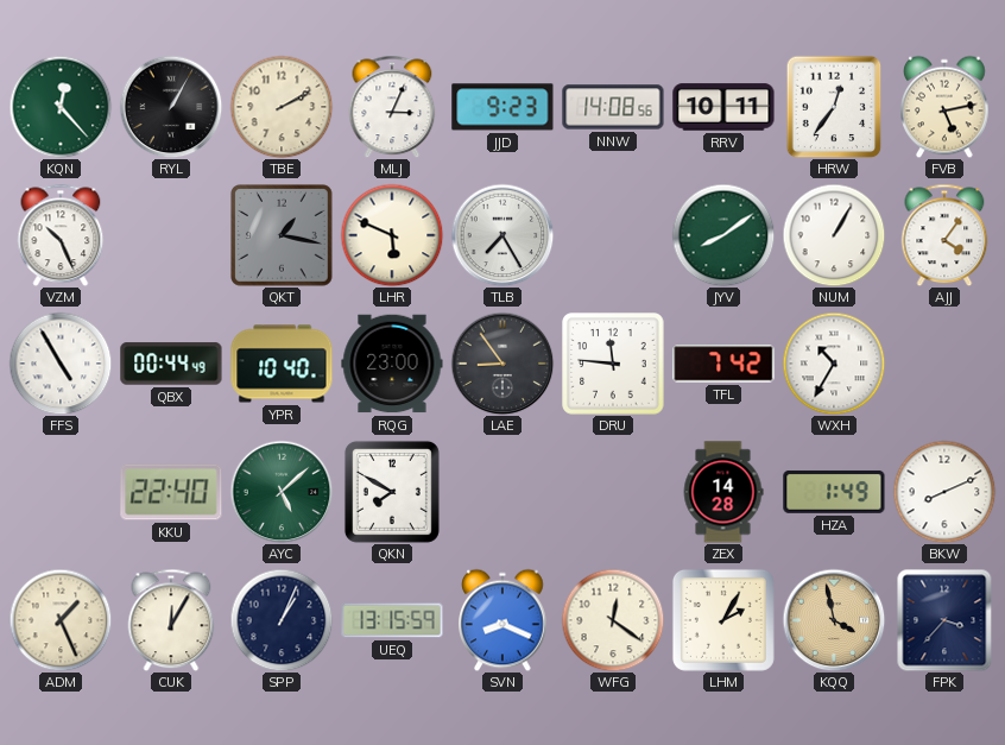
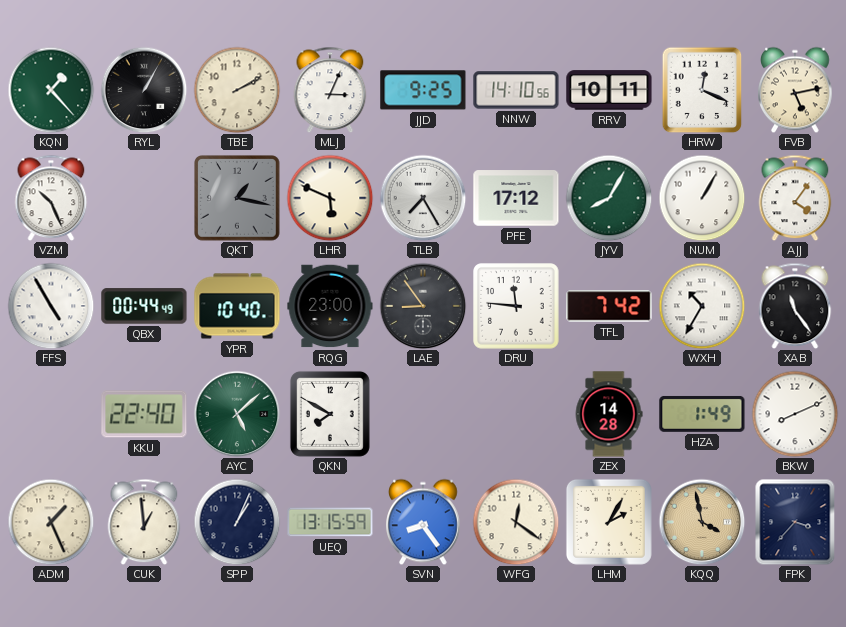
KQN: 12:23 -> 1:23 (51, 90)
JJD: 9:23 -> 9:25 (423, 90)
NNW: 14:08 -> 14:10 (516, 90)
HRW: 12:36 -> 12:19 (702, 90)
PFE: none -> 17:12 (516, 198)
JYV: 8:09 -> 8:05 (609, 198)
XAB: none -> 11:24 (795, 306)
CUK: 12:05 -> 12:59 (144, 522)
SVN: 8:19 -> 8:24 (423, 522)
